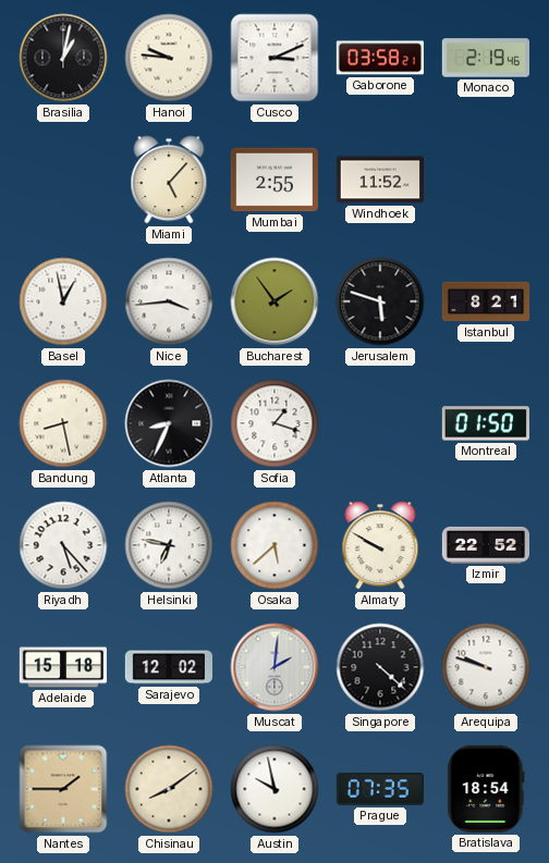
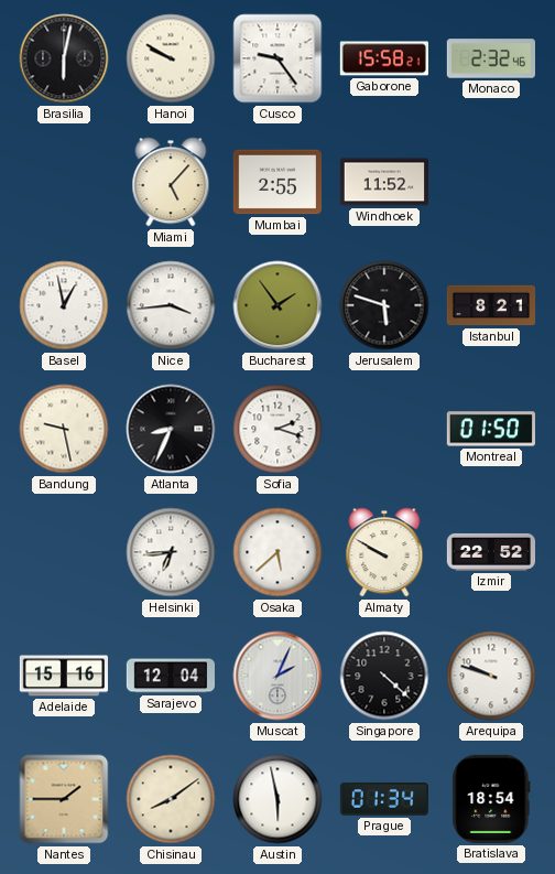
Brasilia: 1:02 -> 6:02 (64, 58)
Hanoi: 9:46 -> 9:50 (171, 58)
Cusco: 3:11 -> 9:24 (277, 58)
Gaborone: 03:58 -> 15:58 (384, 58)
Monaco: 2:19 -> 2:32 (491, 58)
Bandung: 8:28 -> 9:28 (64, 429)
Sofia: 1:18 -> 2:18 (277, 429)
Riyadh: 5:23 -> none (63, 545)
Helsinki: 6:47 -> 6:44 (171, 552)
Adelaide: 15:18 -> 15:16 (63, 676)
Sarajevo: 12:02 -> 12:04 (170, 676)
Muscat: 2:01 -> 2:04 (277, 676)
Austin: 9:58 -> 5:58 (277, 799)
Prague: 07:35 -> 01:34 (383, 799)
